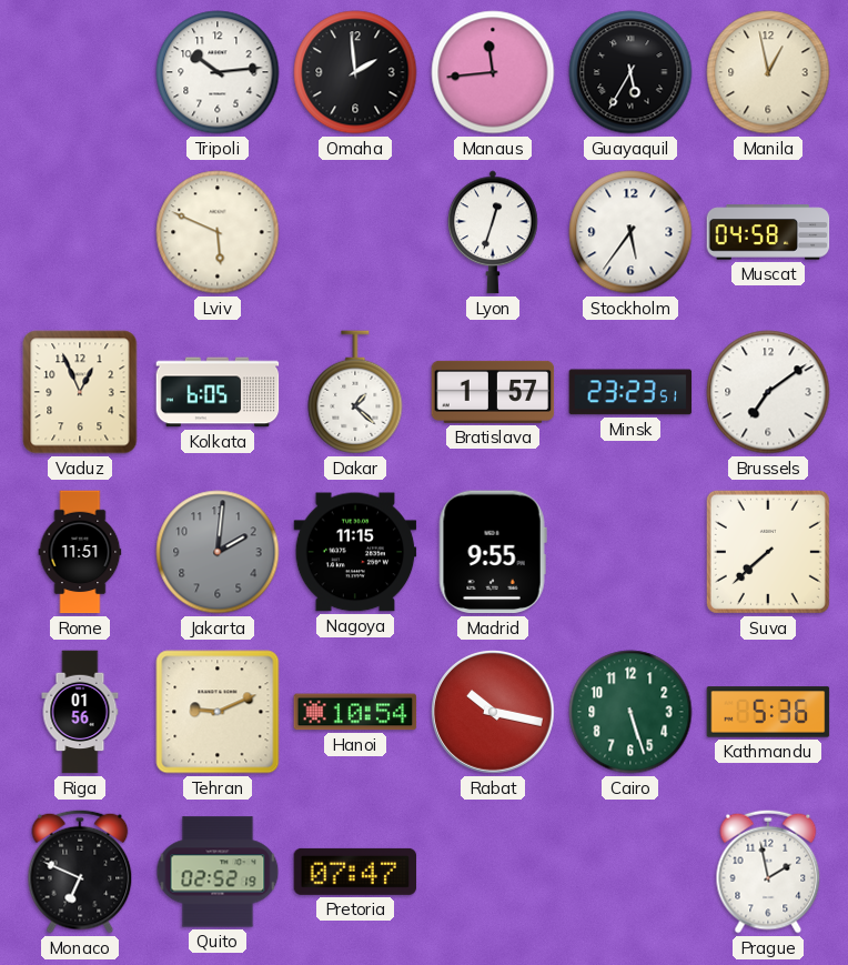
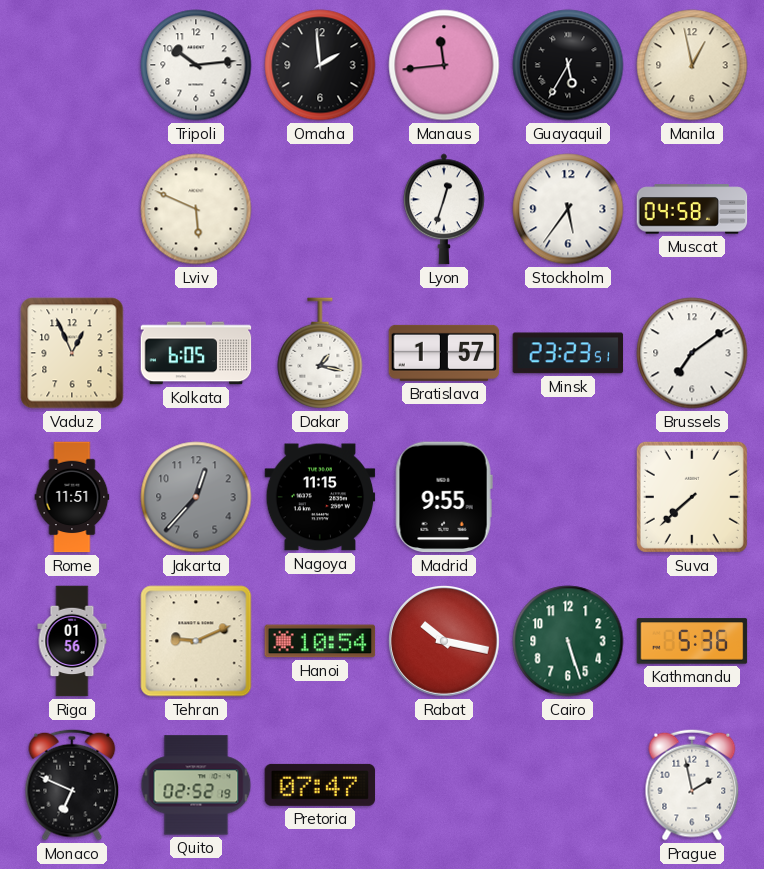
Dakar: 1:22 -> 1:17 (320, 353)
Jakarta: 2:01 -> 12:37 (196, 497)
